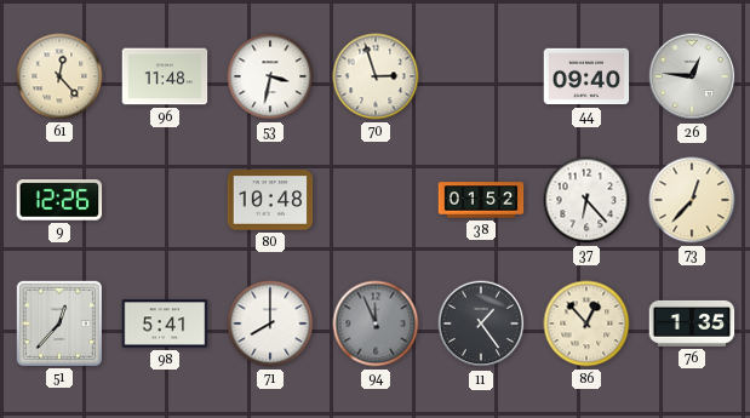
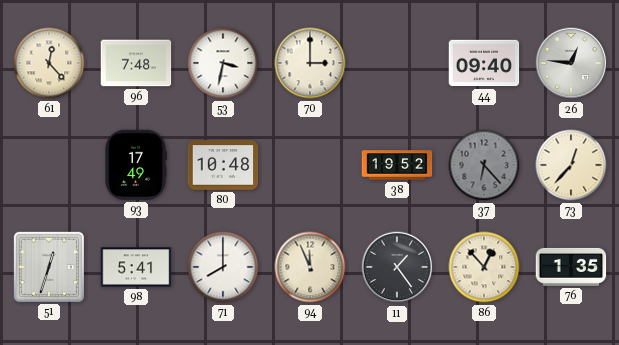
96: 11:48 -> 7:48 (136, 63)
70: 2:57 -> 3:00 (310, 63)
9: 12:26 -> none (59, 200)
93: none -> 17:49 (136, 165)
38: 01:52 -> 19:52 (397, 165)
37 dial: white -> grey (484, 165)
51: 12:37 -> 12:33 (48, 266)
94 dial: grey -> cream (310, 267)
